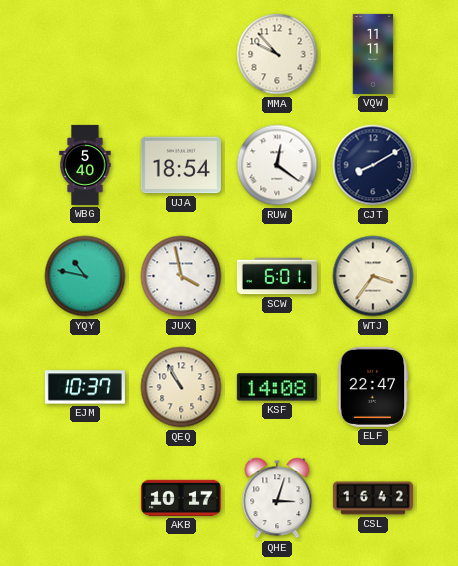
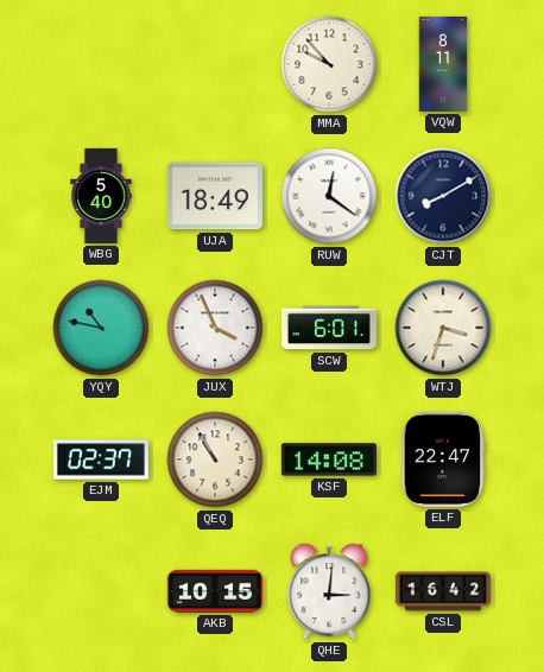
VQW: 11:11 -> 8:11 (443, 64)
UJA: 18:54 -> 18:49 (215, 196)
JUX: 3:58 -> 3:56 (215, 328)
WTJ: 3:36 -> 3:33 (443, 328)
EJM: 10:37 -> 02:37 (101, 459)
AKB: 10:17 -> 10:15 (215, 591)
QHE: 3:03 -> 3:01 (329, 591)
